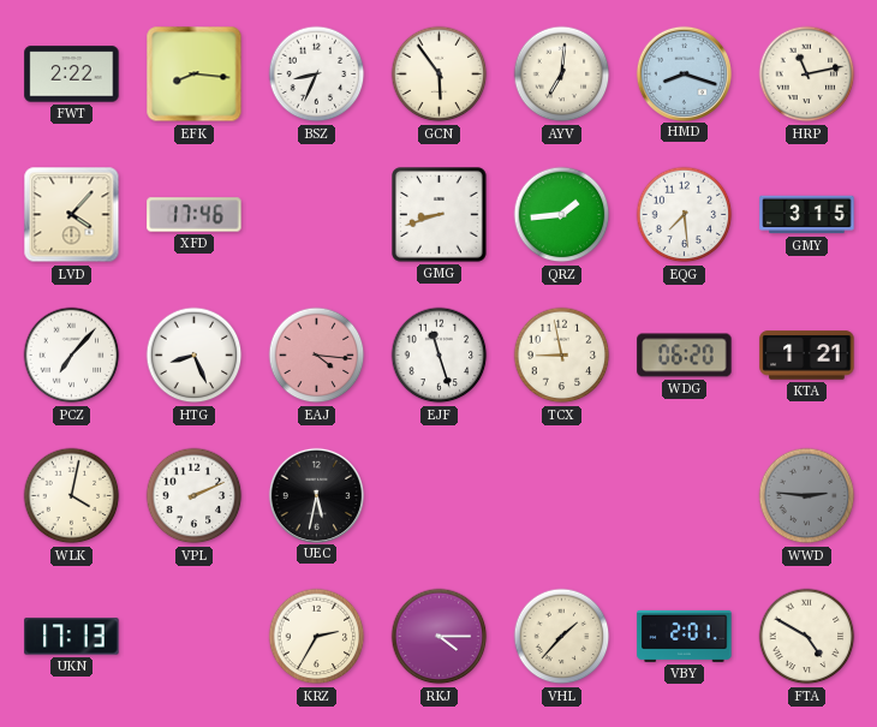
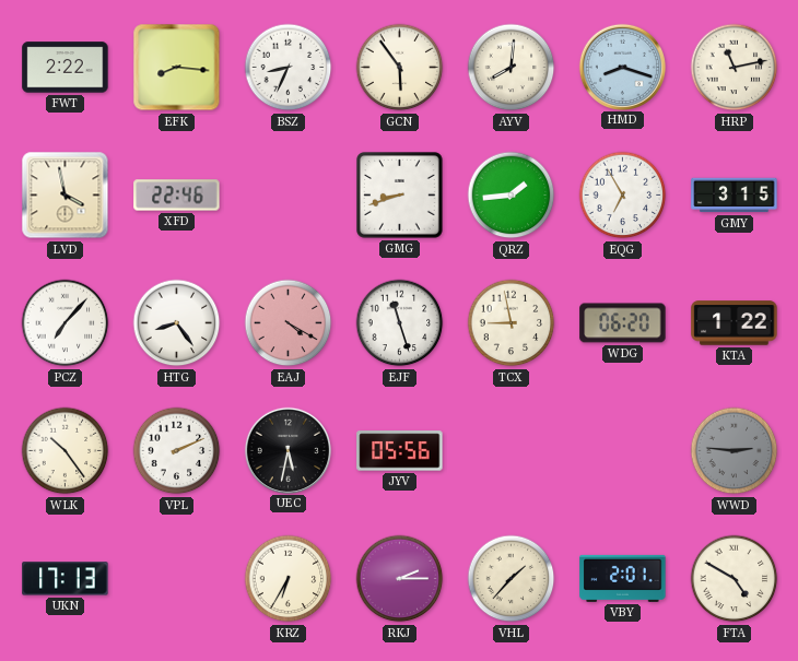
AYV: 7:01 -> 8:01 (512, 68)
LVD: 4:07 -> 3:58 (66, 196)
XFD: 17:46 -> 22:46 (177, 196)
EQG: 7:29 -> 6:55 (623, 196)
HTG: 8:26 -> 8:24 (177, 323)
EAJ: 4:16 -> 4:20 (289, 323)
KTA: 1:21 -> 1:22 (735, 323)
WLK: 4:02 -> 10:24 (66, 451)
JYV: none -> 05:56 (400, 451)
KRZ: 2:35 -> 6:35 (289, 579)
RKJ: 4:15 -> 2:15 (400, 579)
